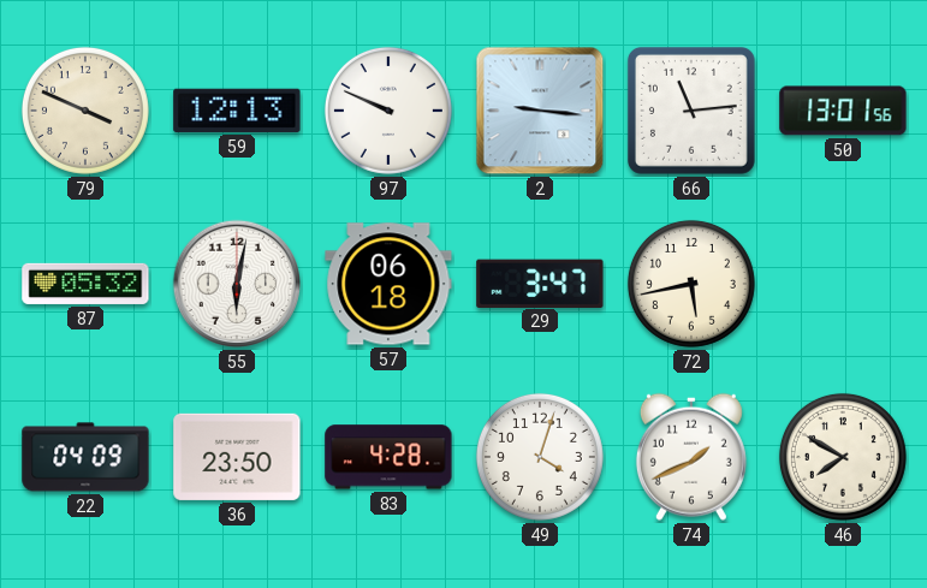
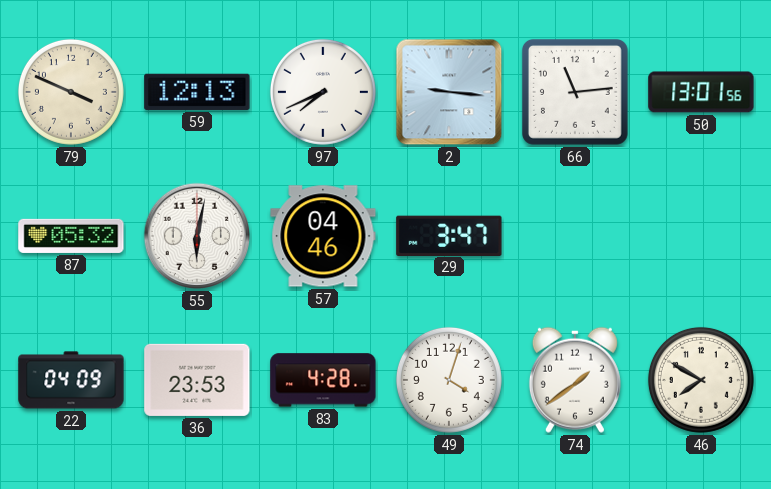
97: 9:49 -> 7:41 (323, 92)
57: 06:18 -> 04:46 (323, 236)
72: 5:43 -> none (691, 284)
36: 23:50 -> 23:53 (197, 380)
74: 1:41 -> 1:39 (575, 380)
